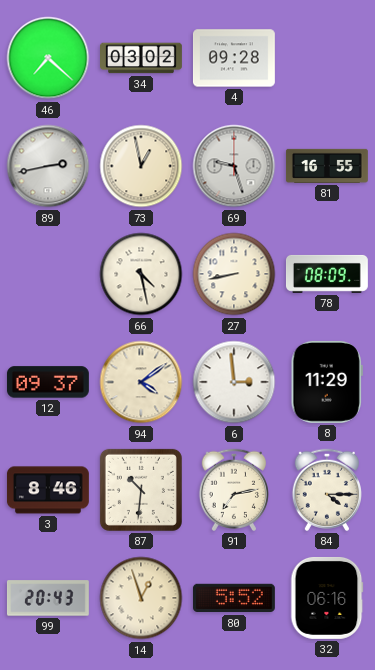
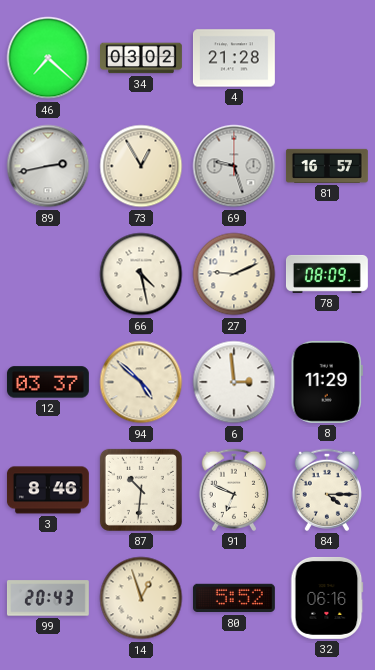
4: 09:28 -> 21:28 (234, 58)
73: 12:58 -> 12:55 (141, 166)
81: 16:55 -> 16:57 (327, 166)
27: 8:43 -> 9:11 (234, 274)
12: 09:37 -> 03:37 (48, 382)
94: 4:09 -> 4:52 (141, 382)
91: 7:13 -> 6:49 (233, 490)
